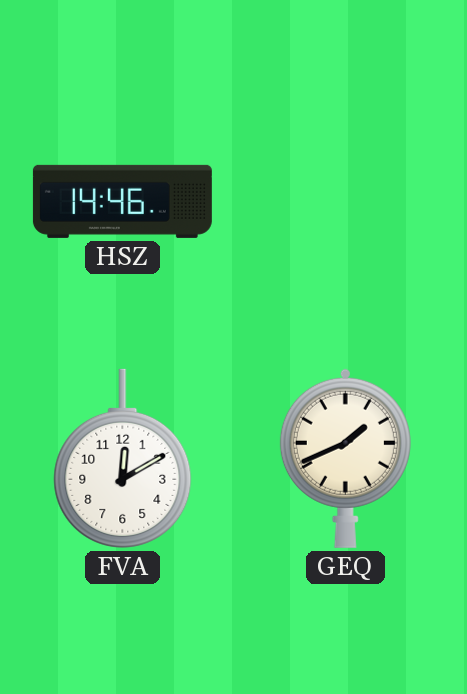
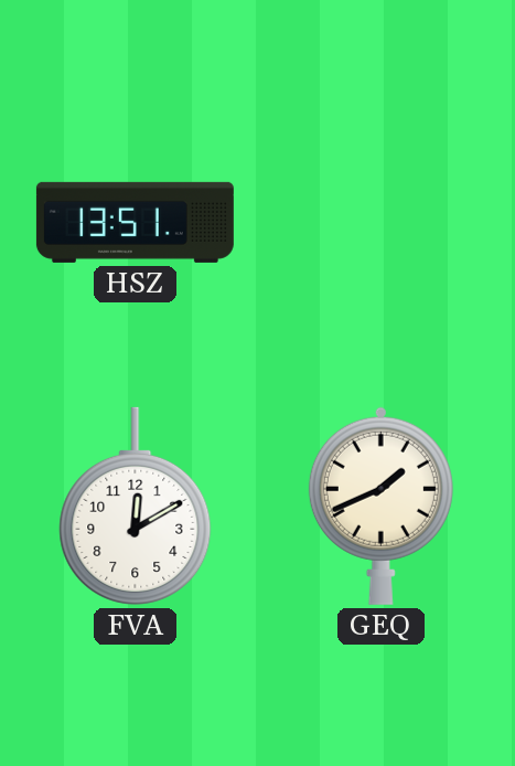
HSZ: 14:46 -> 13:51 (135, 222)
